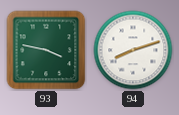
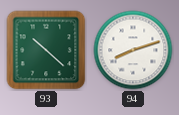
93: 3:47 -> 10:22 (46, 50)
